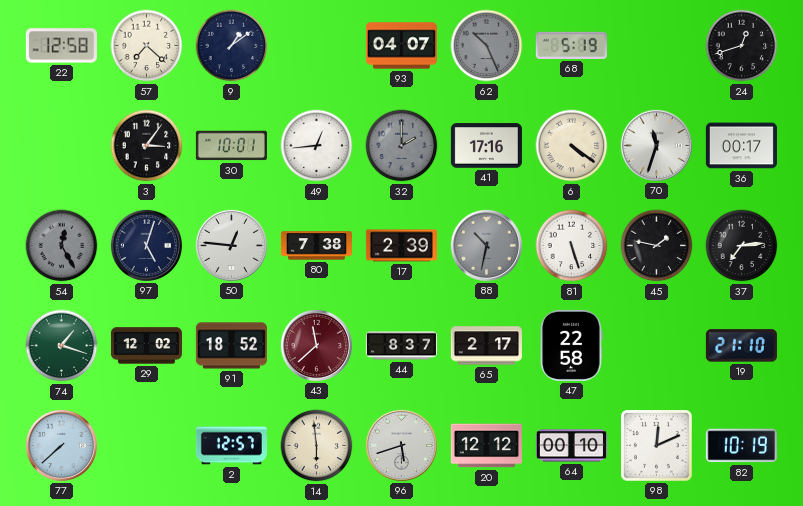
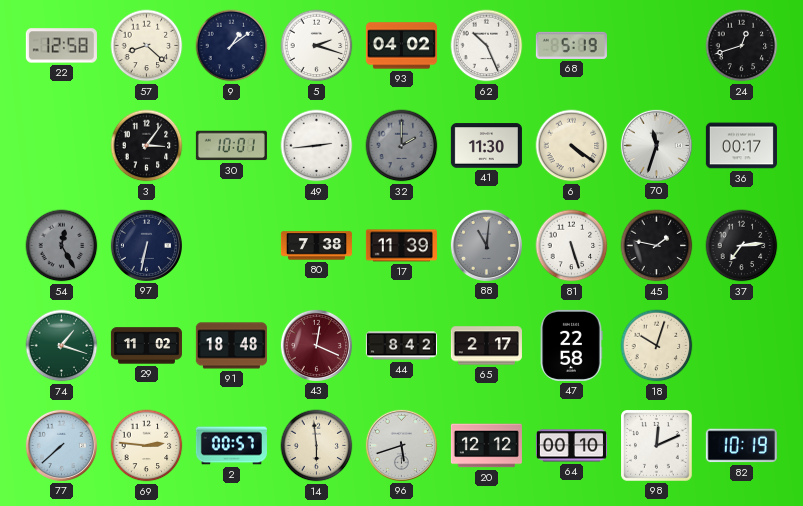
57: 7:22 -> 8:22 (147, 46)
5: none -> 2:18 (317, 46)
93: 04:07 -> 04:02 (401, 46)
62 dial: grey -> white (487, 46)
49: 12:44 -> 2:44 (317, 146)
41: 17:16 -> 11:30 (486, 146)
97: 5:03 -> 6:32 (146, 245)
50: 12:46 -> none (231, 245)
17: 2:39 -> 11:39 (401, 246)
88: 10:32 -> 11:01 (486, 245)
29: 12:02 -> 11:02 (146, 346)
91: 18:52 -> 18:48 (231, 346)
43: 11:38 -> 12:19 (316, 345)
44: 8:37 -> 8:42 (401, 346)
18: none -> 10:03 (657, 346)
19: 21:10 -> none (741, 346)
69: none -> 2:46 (147, 446)
2: 12:57 -> 00:57 (231, 446)
